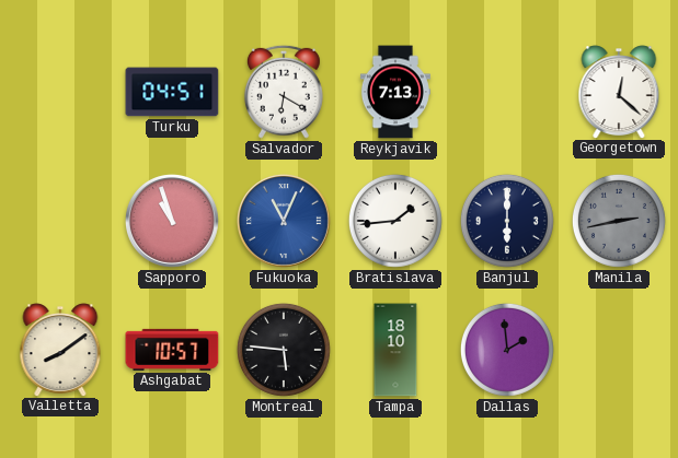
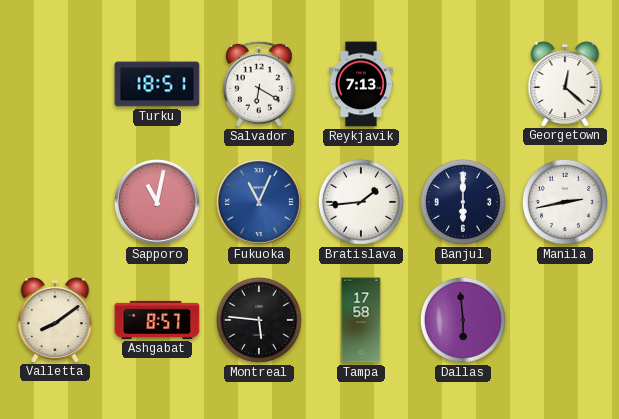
Turku: 04:51 -> 18:51 (157, 84)
Sapporo: 10:57 -> 11:02 (157, 202)
Manila dial: grey -> white (565, 202)
Ashgabat: 10:57 -> 8:57 (157, 320)
Tampa: 18:10 -> 17:58 (361, 320)
Dallas: 1:59 -> 5:59 (463, 320)
